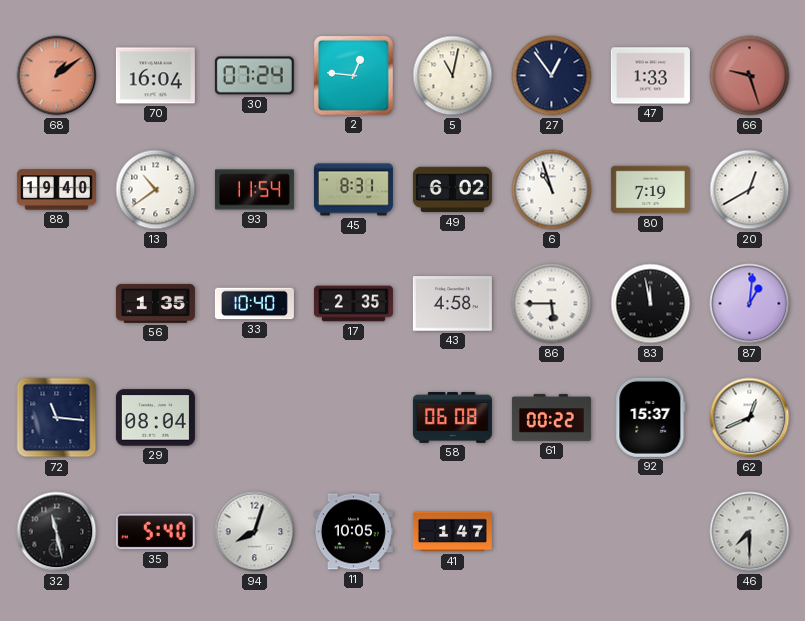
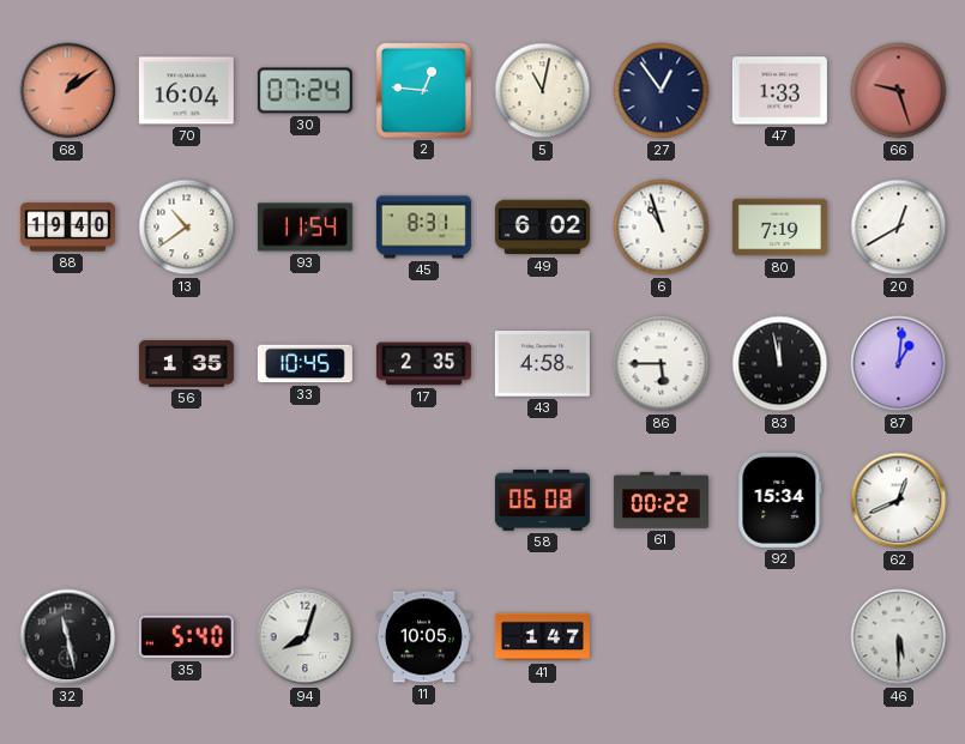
33: 10:40 -> 10:45 (304, 364)
72: 11:16 -> none (57, 418)
29: 08:04 -> none (155, 418)
92: 15:37 -> 15:34 (780, 500)
46: 7:30 -> 5:30 (899, 637)
